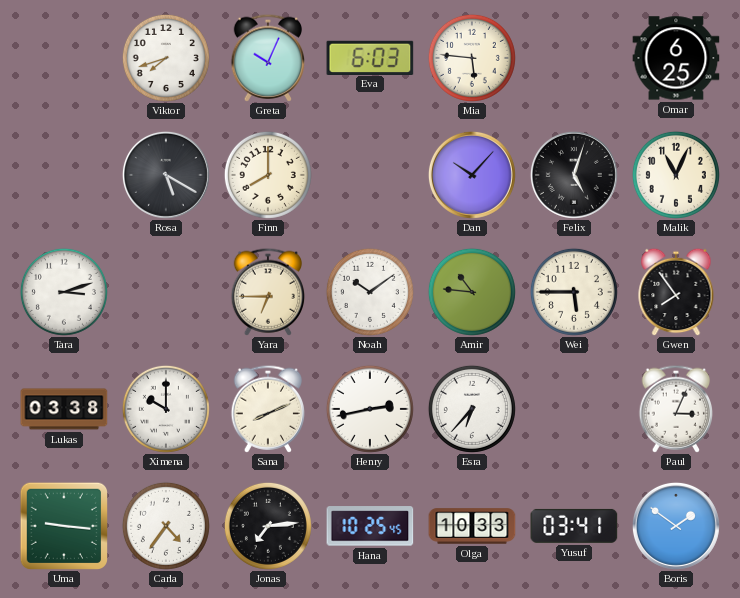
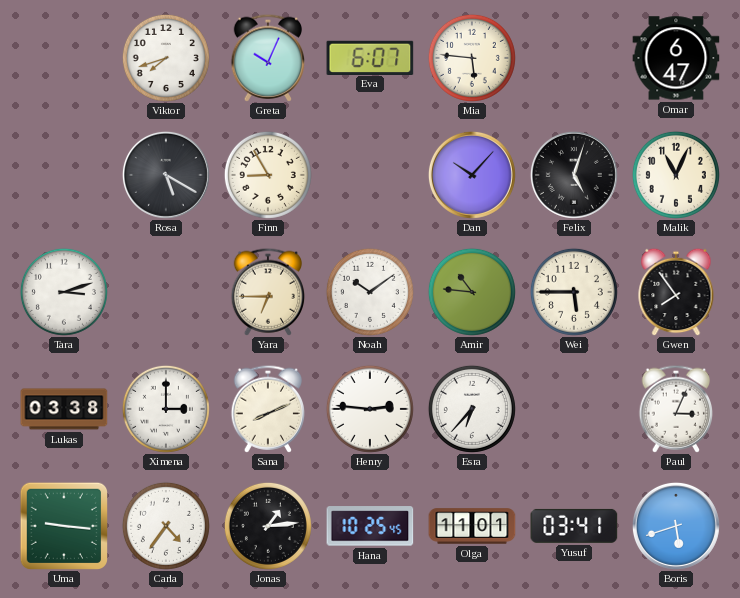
Eva: 6:03 -> 6:07 (370, 57)
Omar: 6:25 -> 6:47 (676, 58)
Finn: 8:00 -> 8:55 (268, 175)
Ximena: 10:00 -> 3:00 (166, 409)
Henry: 2:43 -> 2:46 (370, 409)
Jonas: 7:14 -> 1:14 (268, 526)
Olga: 10:33 -> 11:01 (472, 526)
Boris: 1:51 -> 5:42 (676, 526)
